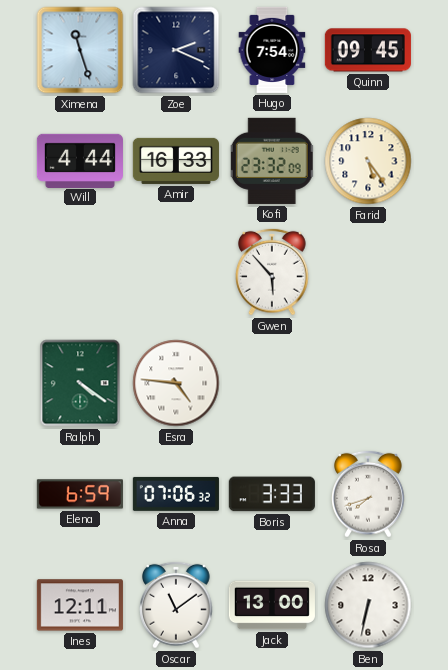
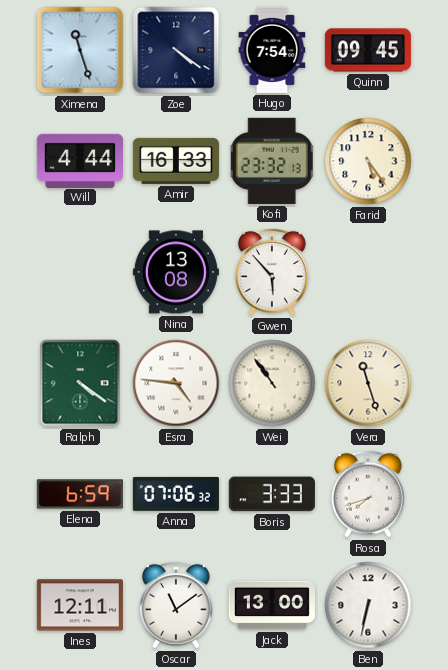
Zoe: 2:19 -> 4:21 (176, 50)
Kofi: 23:32:09 -> 23:32:13 (272, 161)
Nina: none -> 13:08 (176, 272)
Wei: none -> 10:54 (272, 383)
Vera: none -> 11:27 (368, 383)
